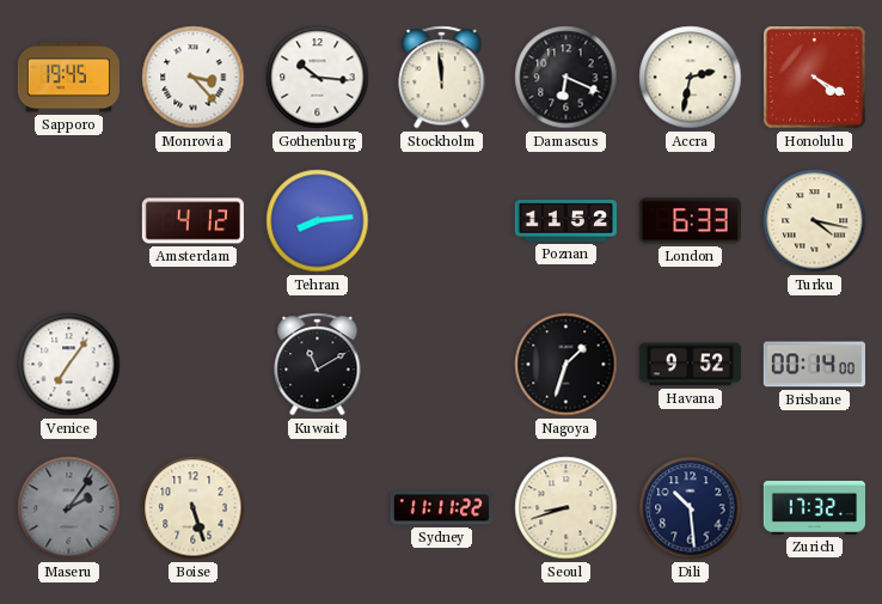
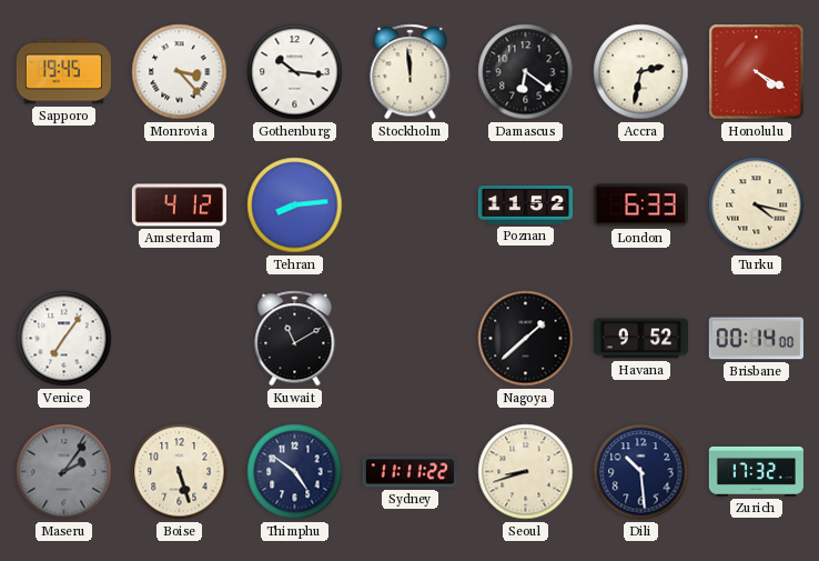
Damascus: 6:19 -> 6:21 (526, 72)
Nagoya: 1:33 -> 1:38 (526, 339)
Thimphu: none -> 4:51 (295, 472)
